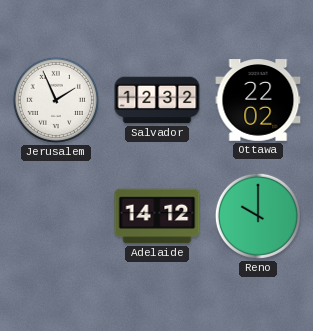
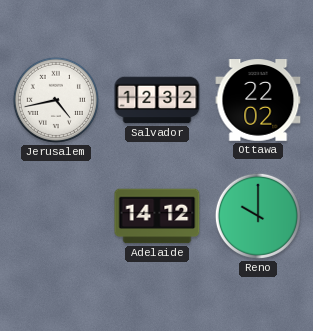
Jerusalem: 1:56 -> 4:43 (56, 100)
